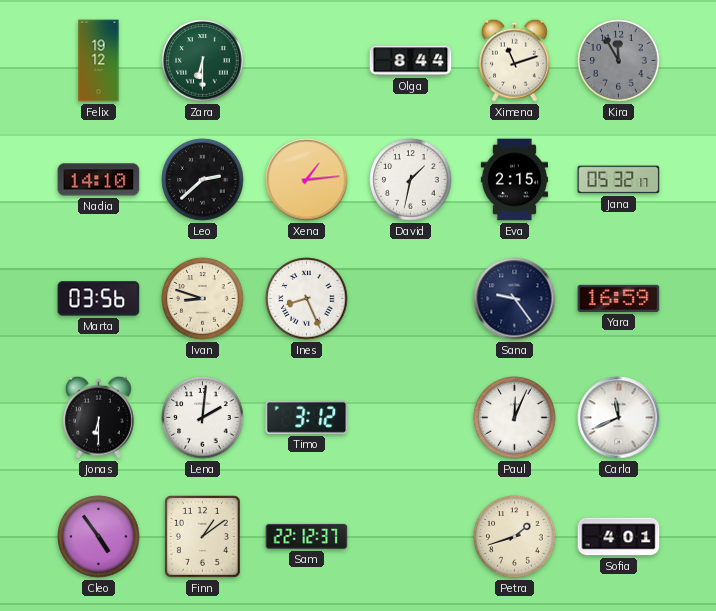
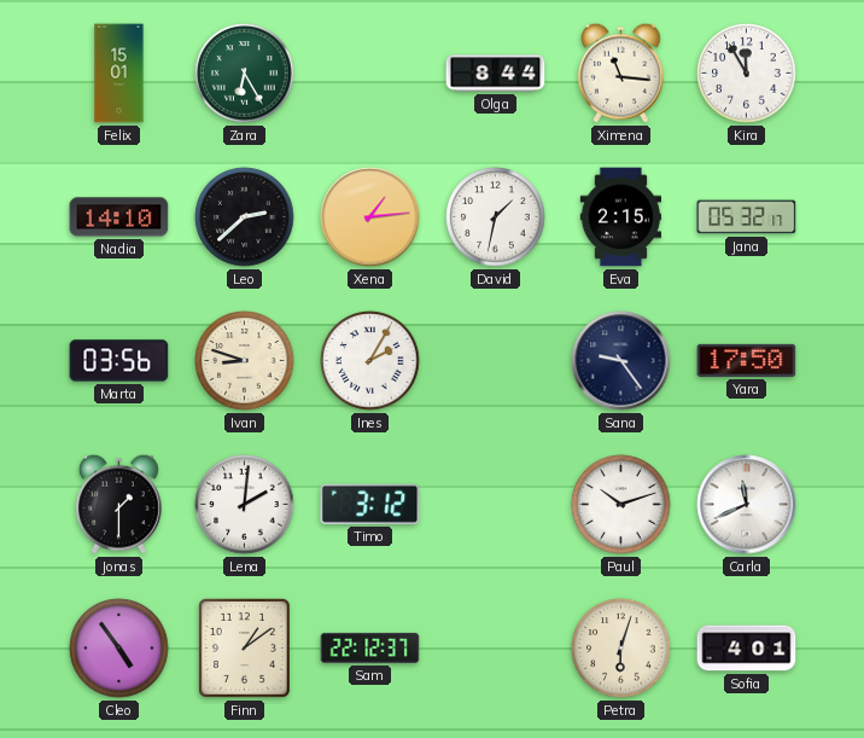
Felix: 19:12 -> 15:01 (119, 74)
Zara: 6:30 -> 6:25 (245, 74)
Ximena: 11:12 -> 11:16 (620, 72)
Kira dial: grey -> white (747, 74)
Ines: 8:26 -> 2:05 (370, 361)
Yara: 16:59 -> 17:50 (747, 360)
Jonas: 6:30 -> 1:30 (118, 504)
Paul: 12:04 -> 10:12 (621, 505)
Petra: 1:42 -> 6:03 (621, 649)
